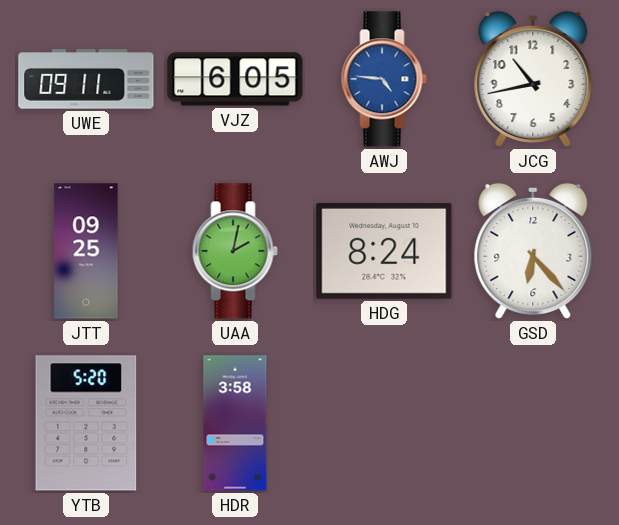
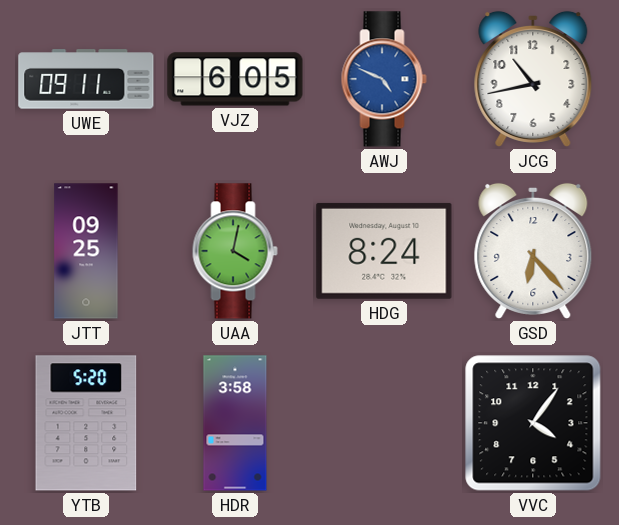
AWJ: 4:46 -> 4:49 (384, 79)
UAA: 2:02 -> 4:02 (235, 251)
VVC: none -> 4:06 (533, 423)
